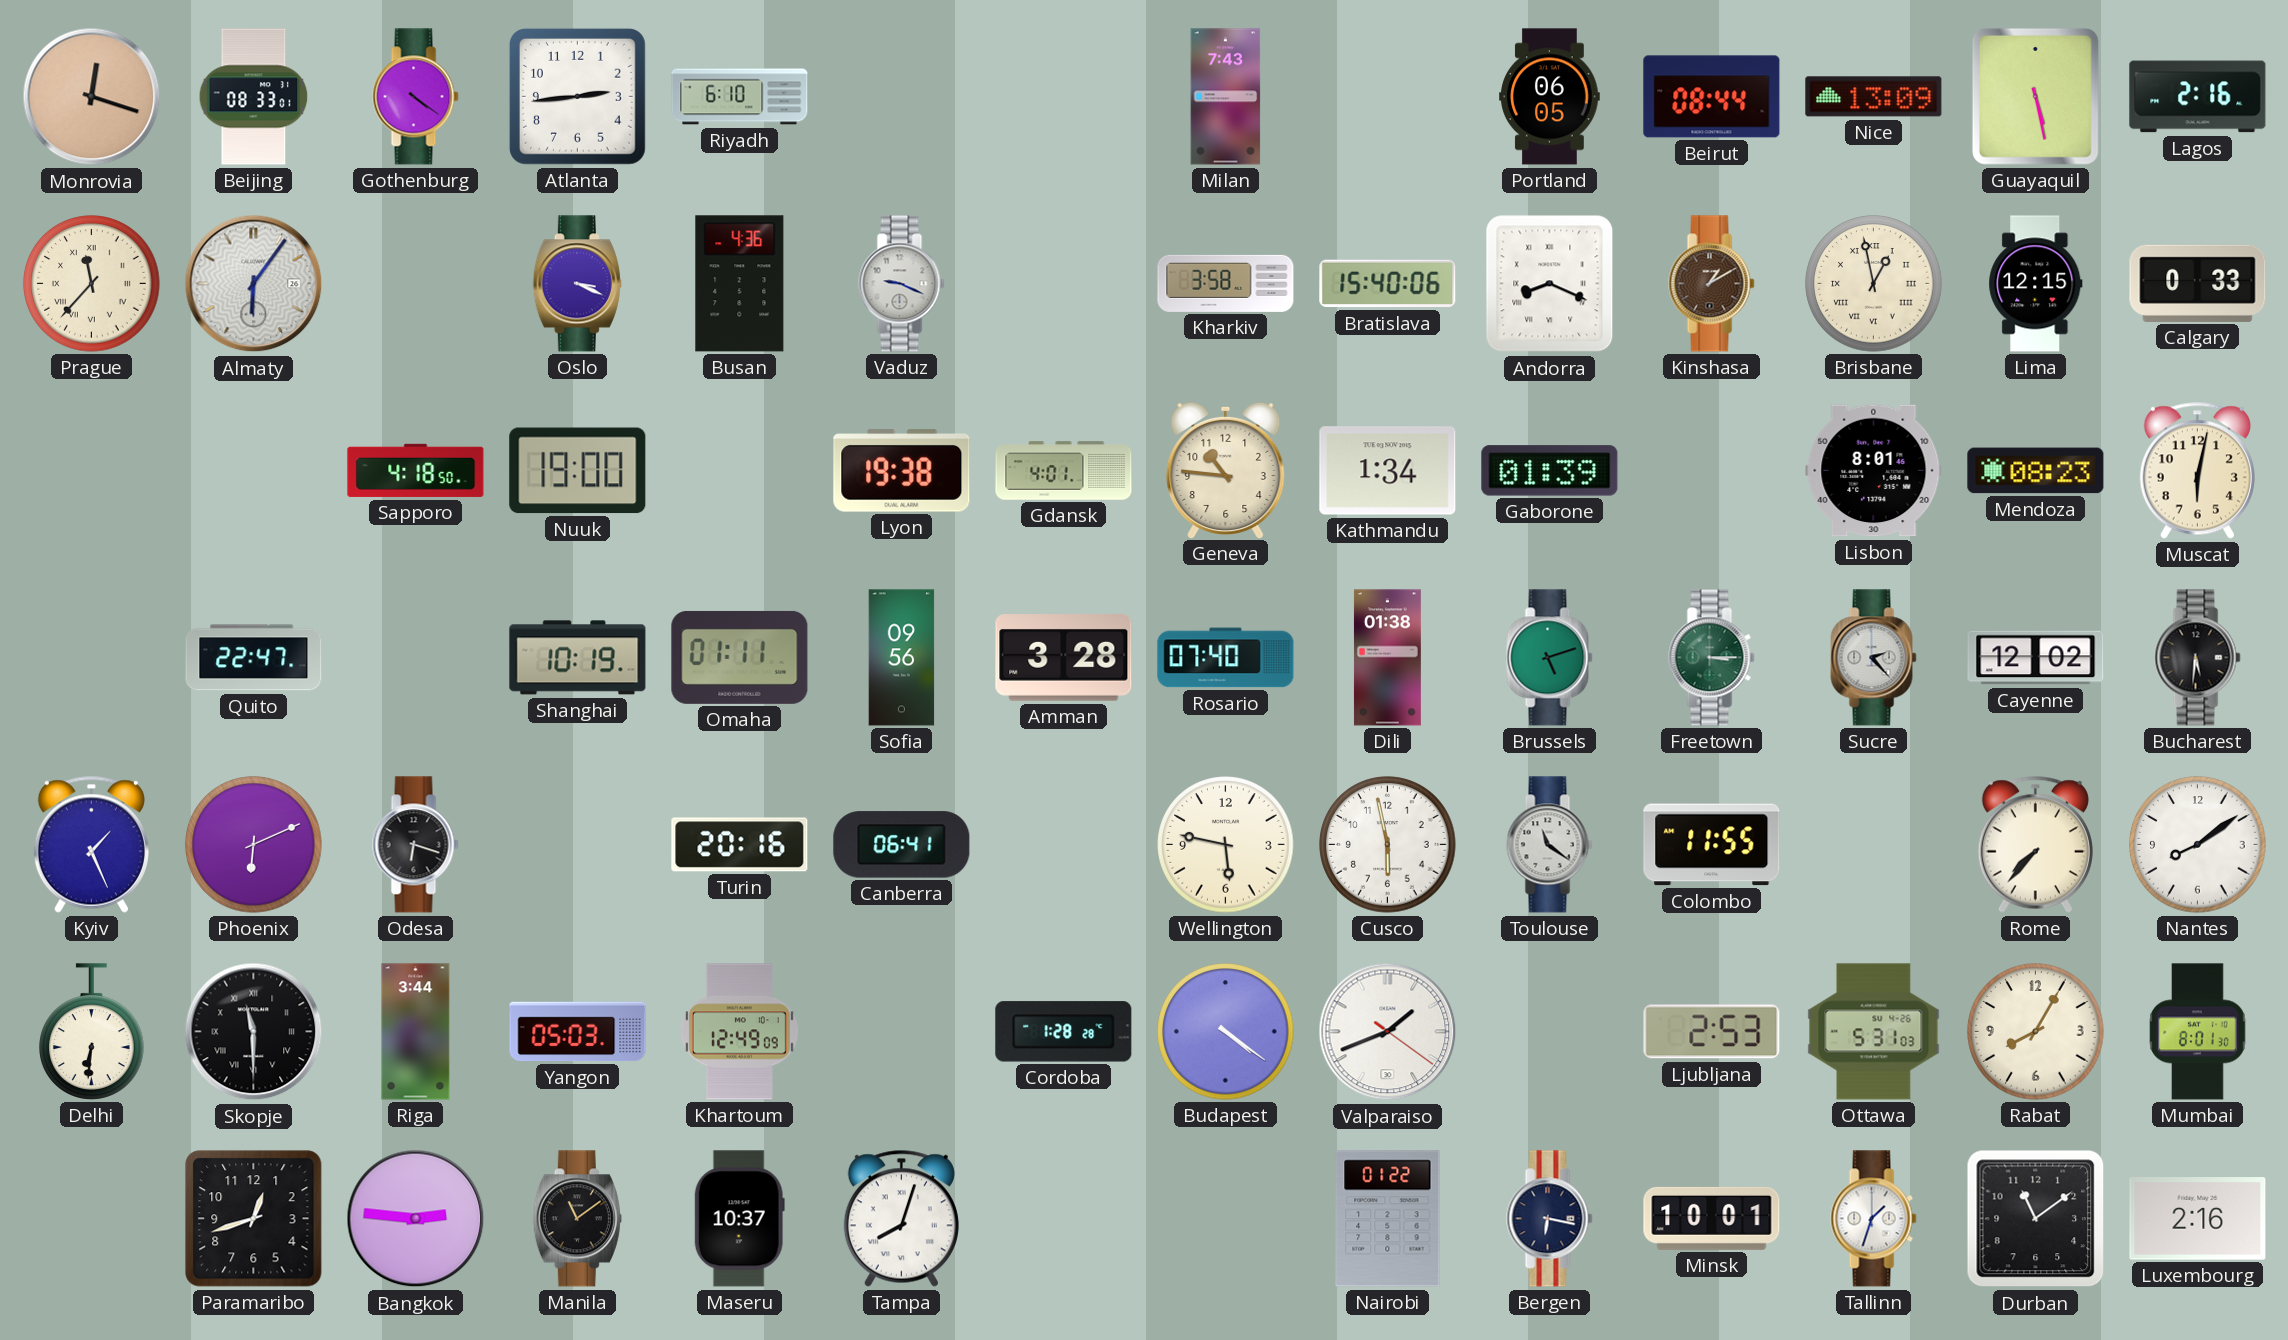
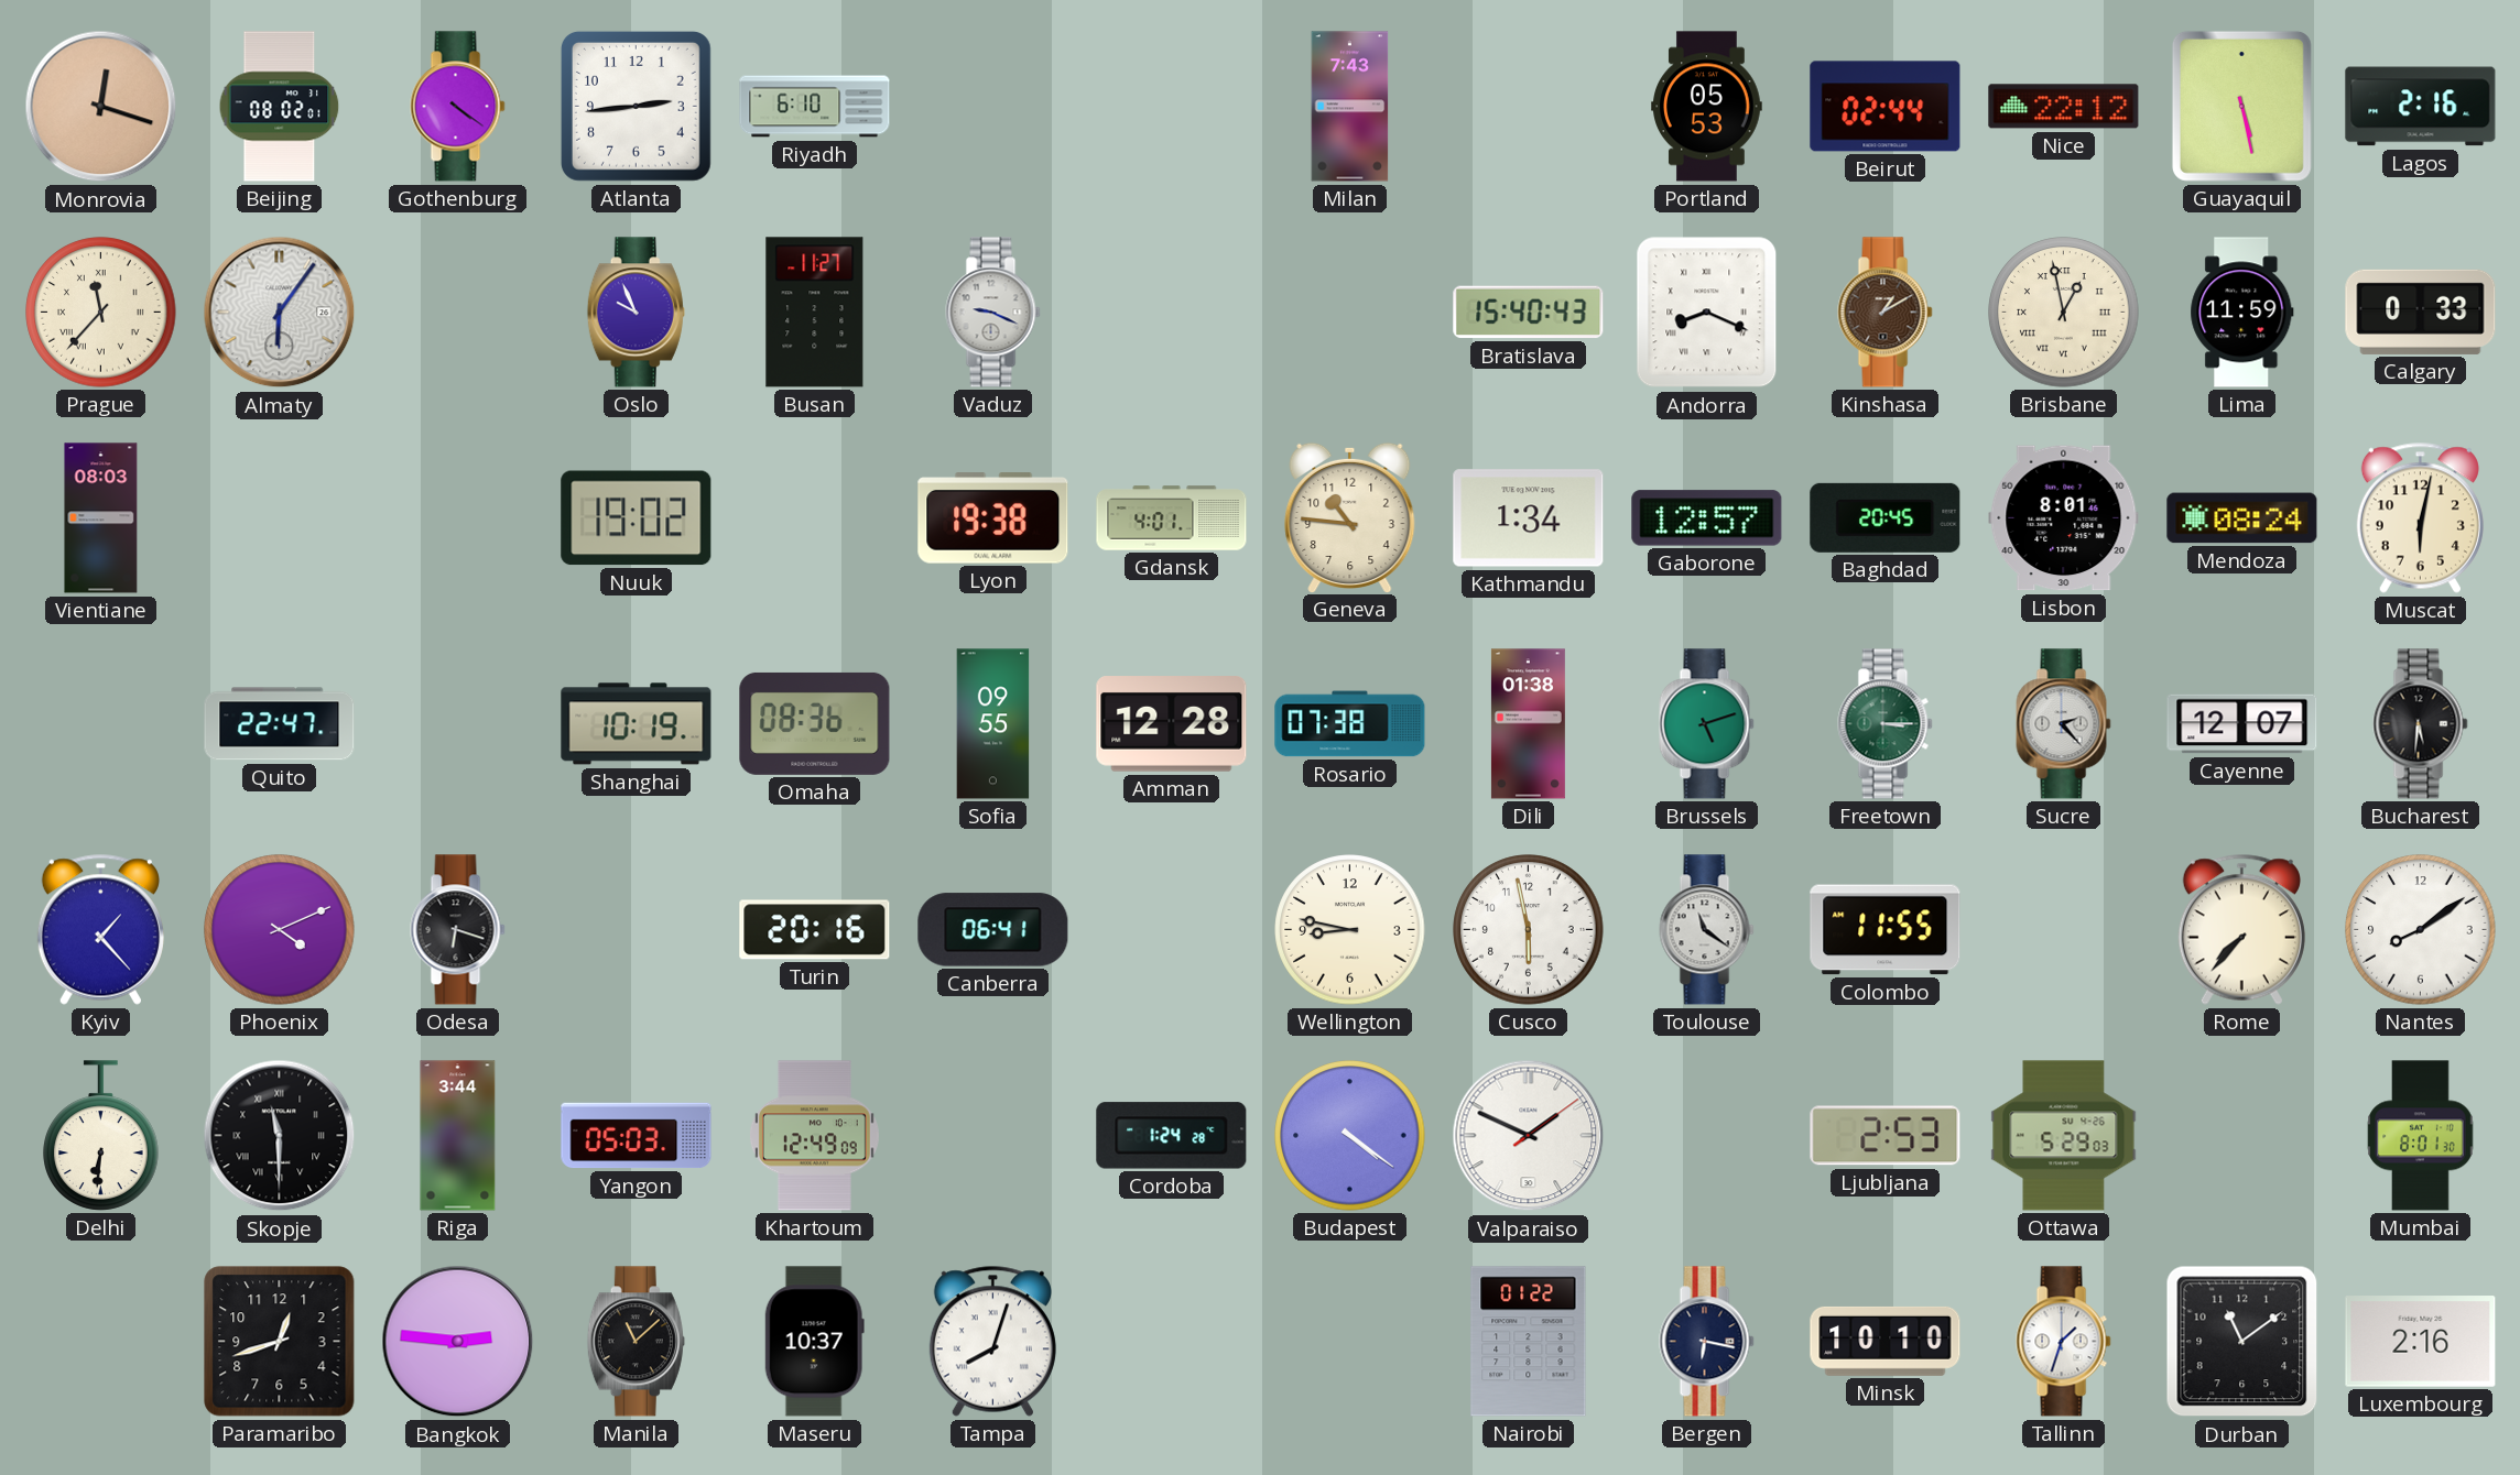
Beijing: 08:33 -> 08:02 (280, 107)
Portland: 06:05 -> 05:53 (1707, 107)
Beirut: 08:44 -> 02:44 (1886, 107)
Nice: 13:09 -> 22:12 (2064, 107)
Oslo: 3:19 -> 9:56 (636, 313)
Busan: 4:36 -> 11:27 (815, 313)
Kharkiv: 3:58 -> none (1226, 283)
Bratislava: 15:40:06 -> 15:40:43 (1529, 313)
Lima: 12:15 -> 11:59 (2242, 313)
Vientiane: none -> 08:03 (101, 518)
Sapporo: 4:18 -> none (416, 470)
Nuuk: 19:00 -> 19:02 (637, 518)
Gaborone: 01:39 -> 12:57 (1707, 518)
Baghdad: none -> 20:45 (1886, 517)
Mendoza: 08:23 -> 08:24 (2242, 518)
Omaha: 01:11 -> 08:36 (815, 723)
Sofia: 09:56 -> 09:55 (993, 724)
Amman: 3:28 -> 12:28 (1172, 724)
Rosario: 07:40 -> 07:38 (1350, 724)
Cayenne: 12:02 -> 12:07 (2242, 724)
Kyiv: 1:26 -> 1:23 (100, 929)
Phoenix: 6:11 -> 4:11 (280, 930)
Wellington: 5:47 -> 8:47 (1350, 930)
Cordoba: 1:28 -> 1:24 (1172, 1136)
Valparaiso: 1:41 -> 1:49 (1529, 1136)
Ottawa: 5:31 -> 5:29 (2064, 1136)
Rabat: 8:05 -> none (2036, 1032)
Manila: 11:09 -> 11:08 (636, 1342)
Minsk: 10:01 -> 10:10 (1886, 1341)
